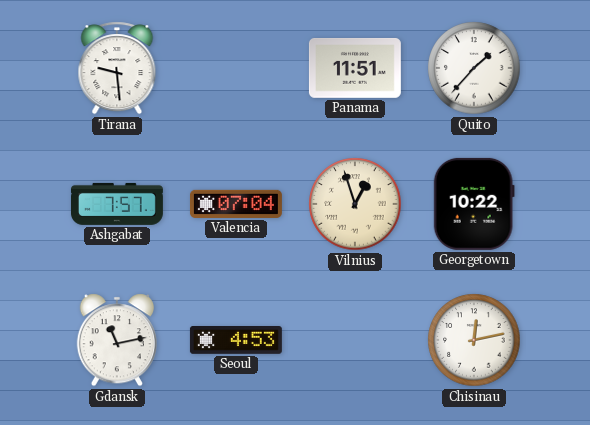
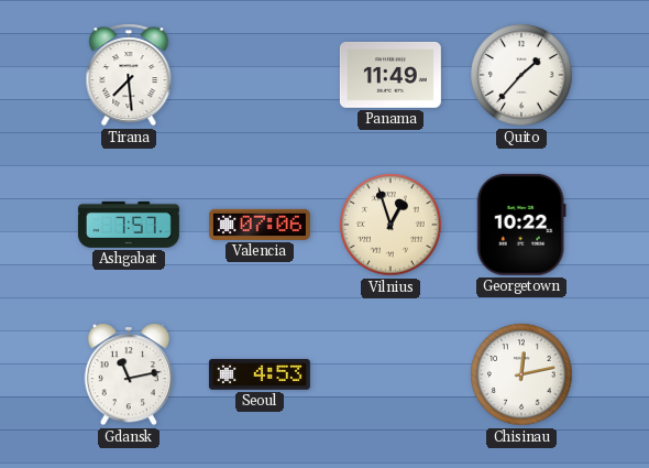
Tirana: 9:29 -> 7:29 (129, 75)
Panama: 11:51 -> 11:49 (391, 75)
Valencia: 07:04 -> 07:06 (260, 225)
